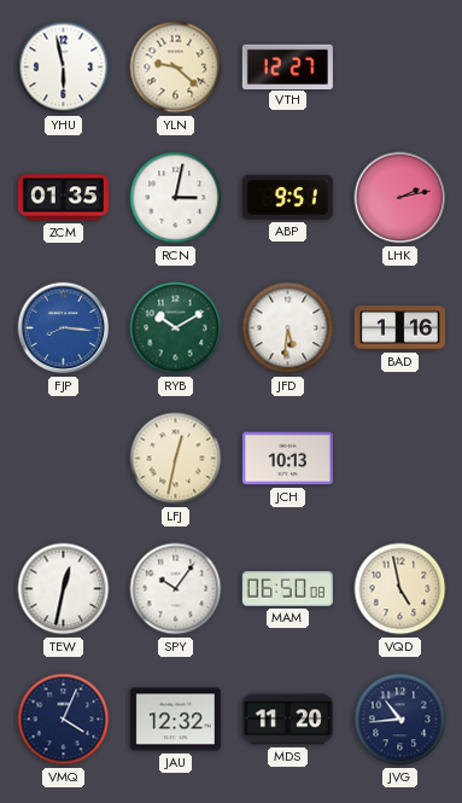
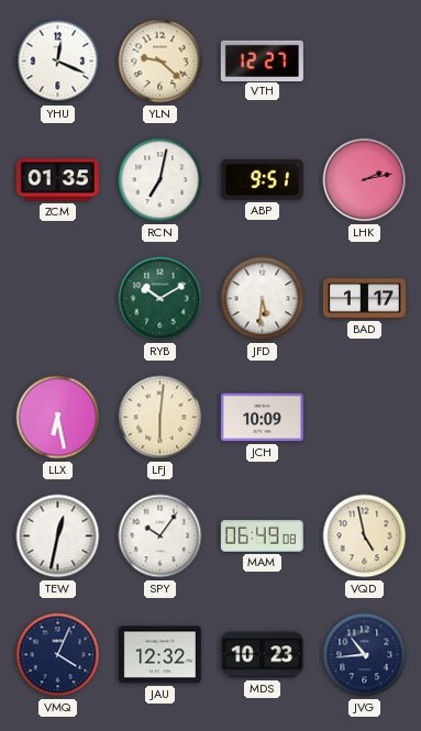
YHU: 5:58 -> 12:19 (58, 62)
RCN: 3:02 -> 7:02 (160, 180)
FJP: 8:16 -> none (64, 328)
BAD: 1:16 -> 1:17 (364, 299)
LLX: none -> 6:28 (58, 418)
LFJ: 12:32 -> 6:01 (160, 418)
JCH: 10:13 -> 10:09 (262, 418)
MAM: 06:50 -> 06:49 (262, 536)
MDS: 11:20 -> 10:23 (262, 655)
